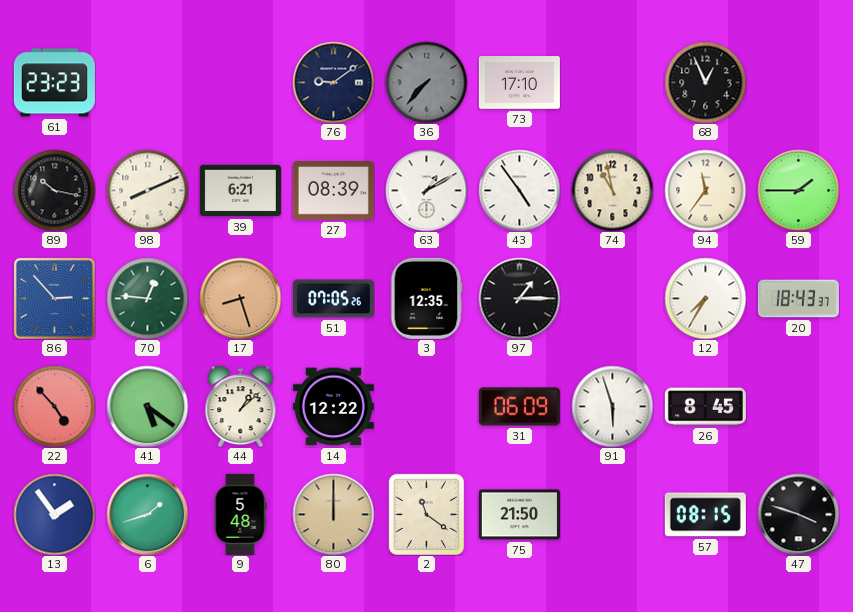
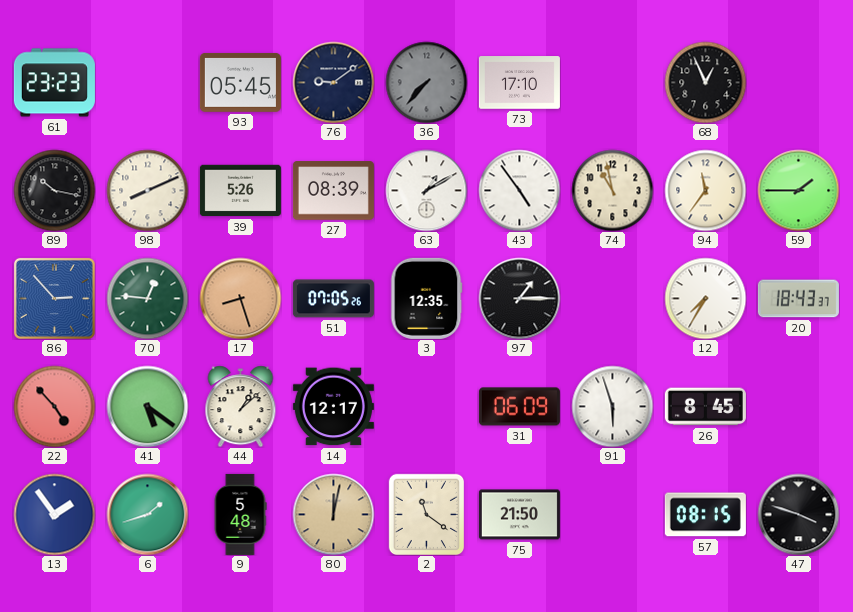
93: none -> 05:45 (240, 82)
39: 6:21 -> 5:26 (240, 191)
14: 12:22 -> 12:17 (333, 407)
80: 12:00 -> 12:02 (333, 514)
